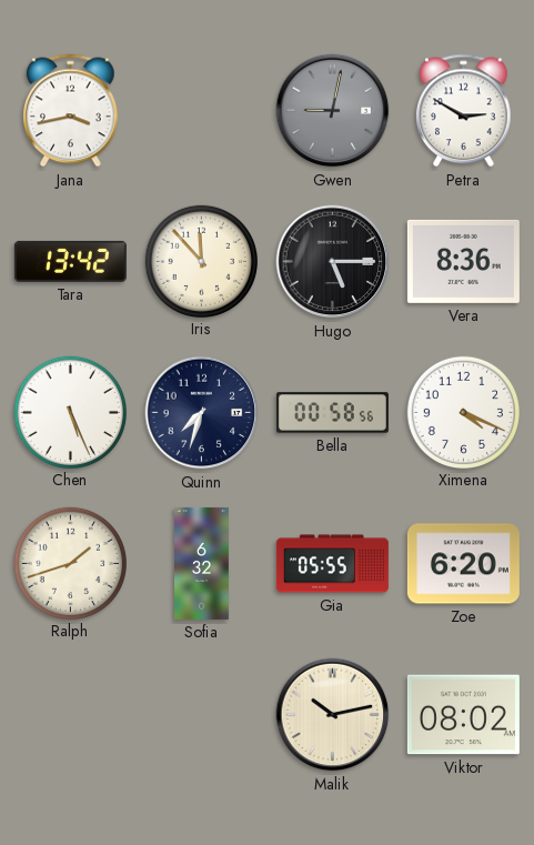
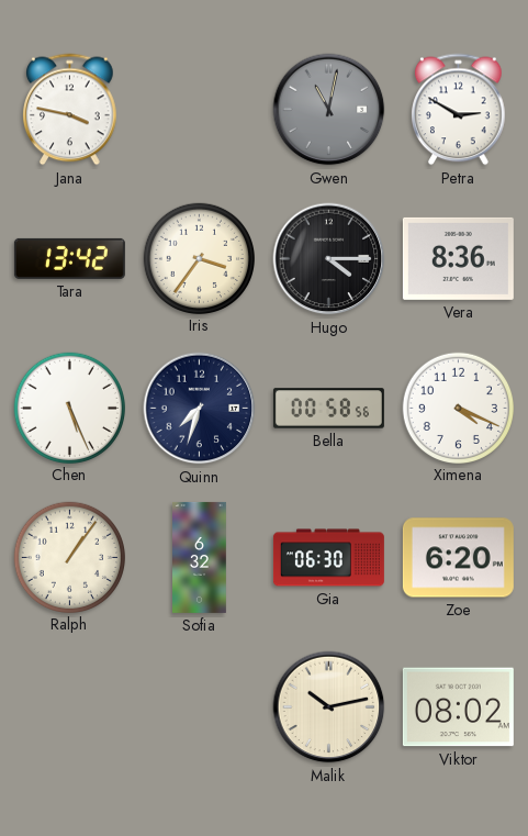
Jana: 3:43 -> 3:47 (70, 110)
Gwen: 9:02 -> 11:02 (329, 110)
Iris: 11:53 -> 3:36 (199, 258)
Hugo: 5:15 -> 4:15 (329, 259)
Ralph: 1:42 -> 1:06 (69, 557)
Gia: 05:55 -> 06:30 (328, 558)
